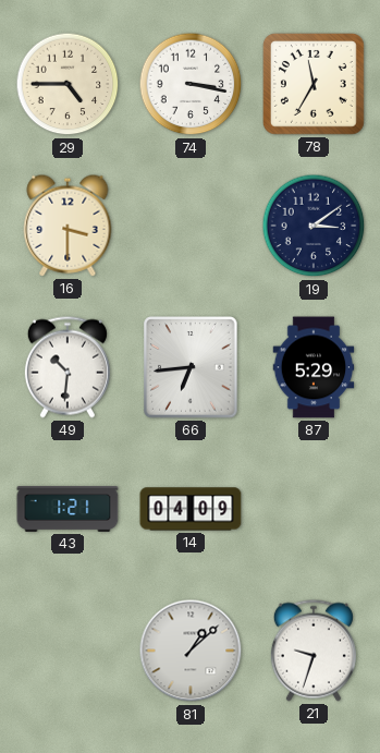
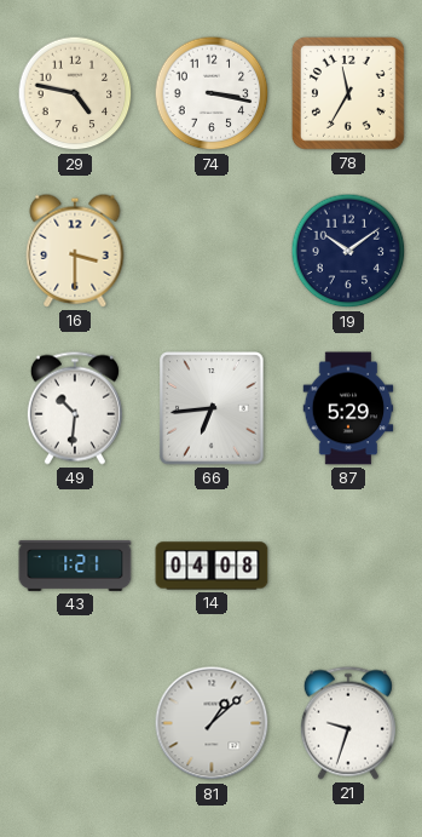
29: 4:45 -> 4:47 (75, 93)
19: 3:09 -> 10:09 (348, 251)
14: 04:09 -> 04:08 (212, 566)
